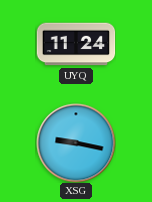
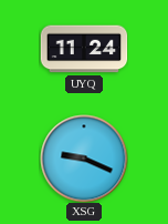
XSG: 9:17 -> 9:19 (84, 159)
